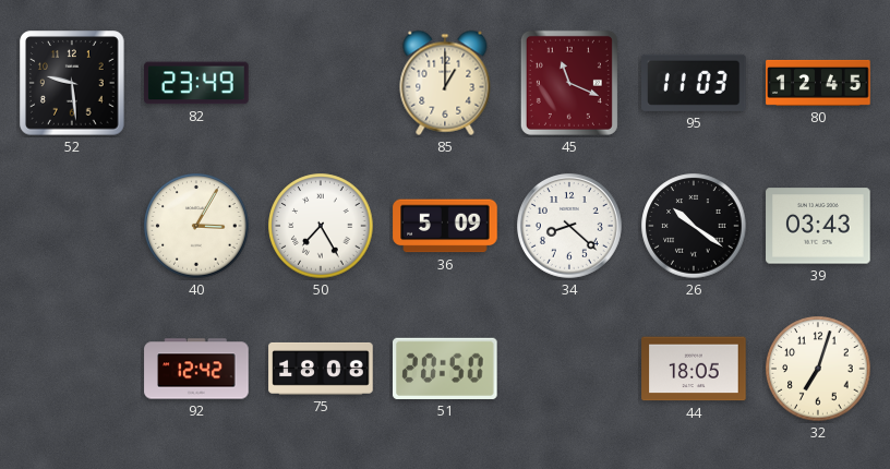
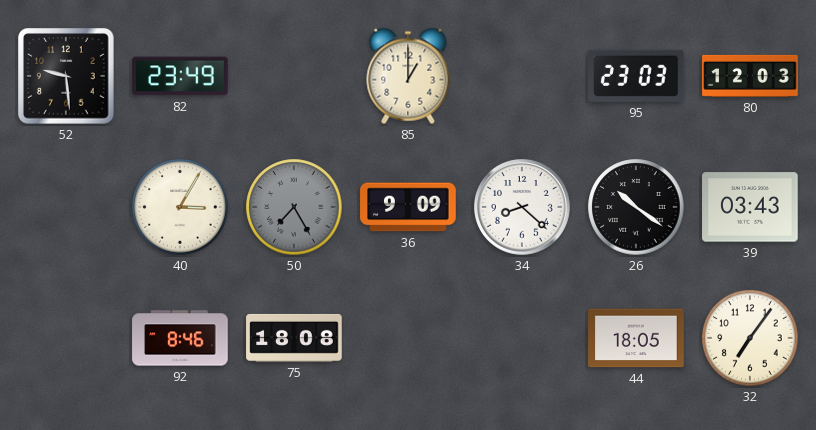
45: 11:19 -> none (569, 83)
95: 11:03 -> 23:03 (637, 76)
80: 12:45 -> 12:03 (750, 76)
50 dial: white -> grey (294, 207)
36: 5:09 -> 9:09 (408, 207)
92: 12:42 -> 8:46 (180, 338)
51: 20:50 -> none (445, 369)
32: 7:03 -> 7:06 (750, 338)
